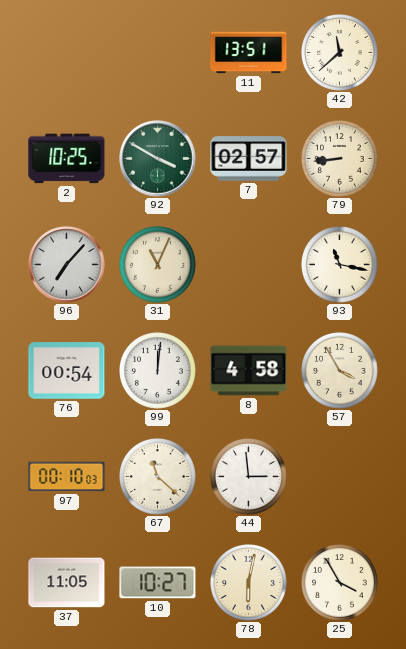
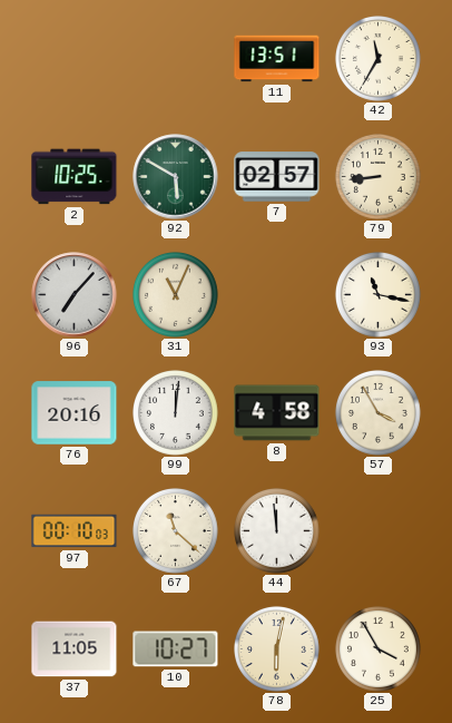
42: 11:38 -> 11:35 (379, 59)
92: 3:50 -> 5:50 (176, 177)
76: 00:54 -> 20:16 (75, 413)
44: 2:59 -> 11:59 (277, 531)
